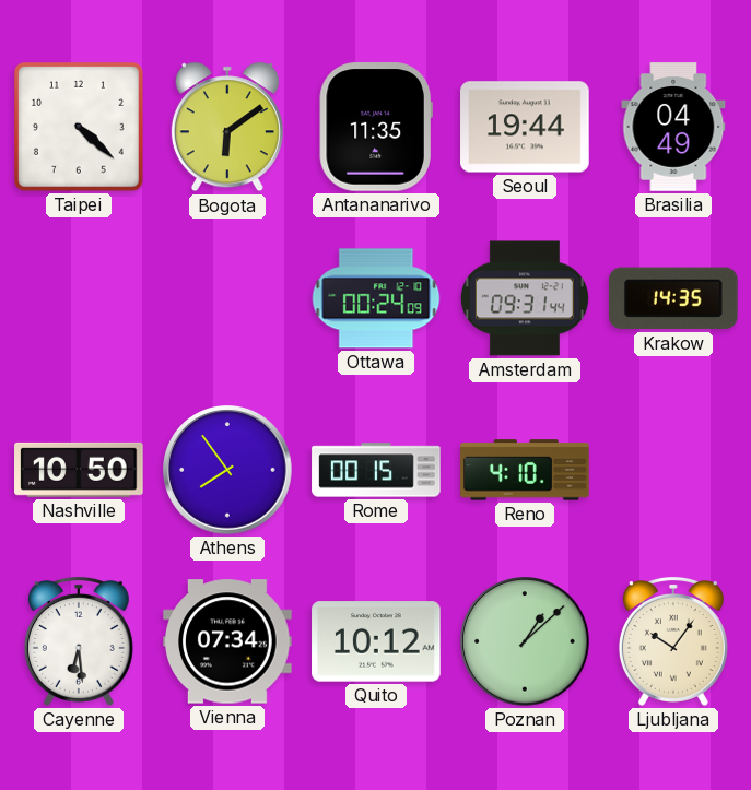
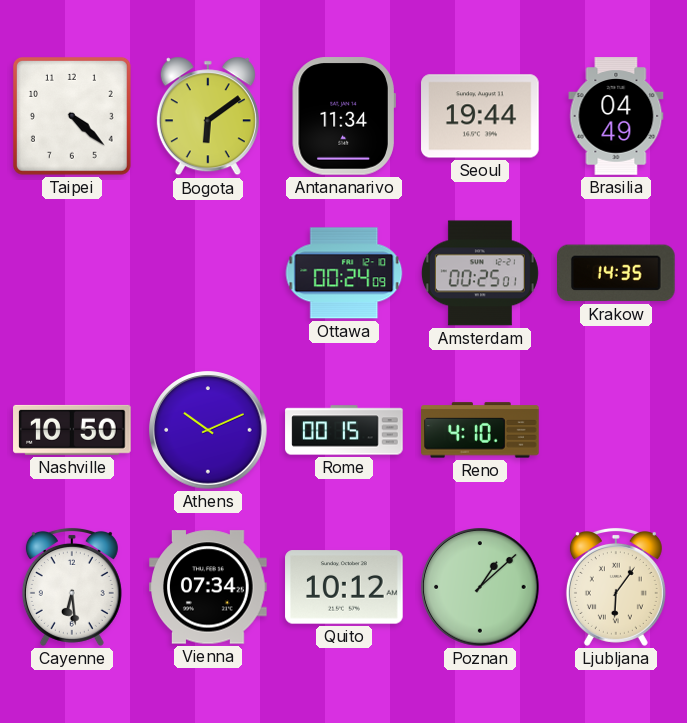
Antananarivo: 11:35 -> 11:34 (344, 116)
Amsterdam: 09:31 -> 00:25 (480, 273)
Athens: 7:54 -> 10:11 (208, 430)
Ljubljana: 10:06 -> 6:06 (616, 587)
